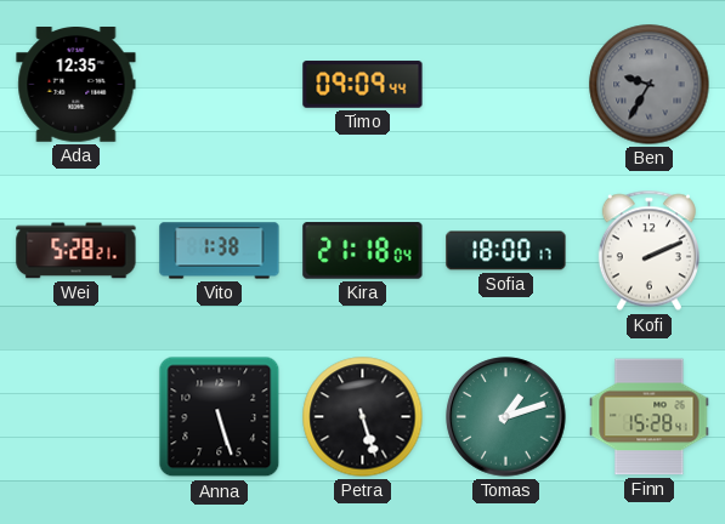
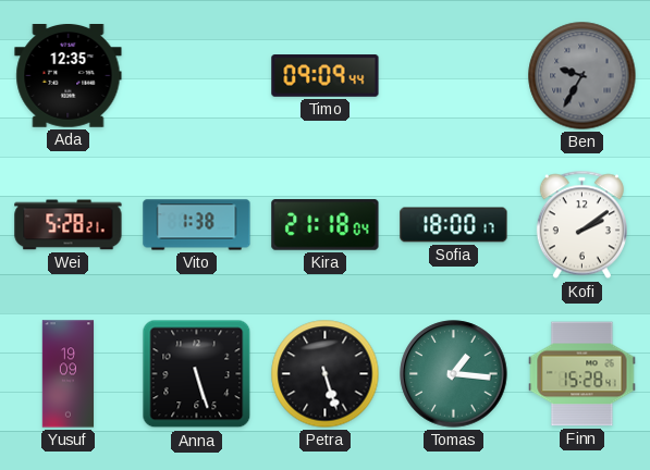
Kofi: 2:11 -> 2:09 (581, 225)
Yusuf: none -> 19:09 (69, 374)
Tomas: 1:12 -> 1:16 (454, 374)
